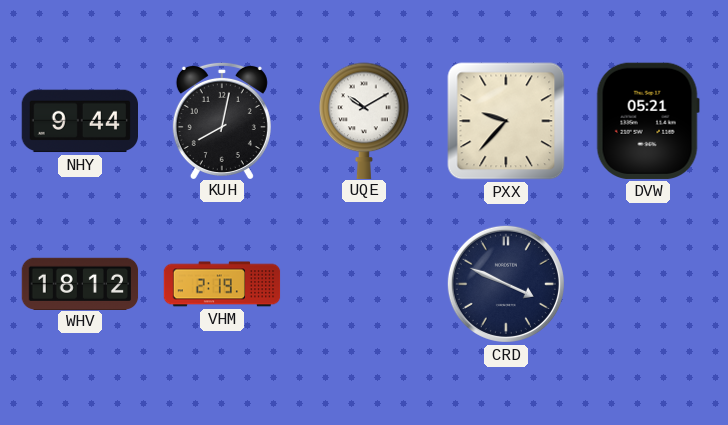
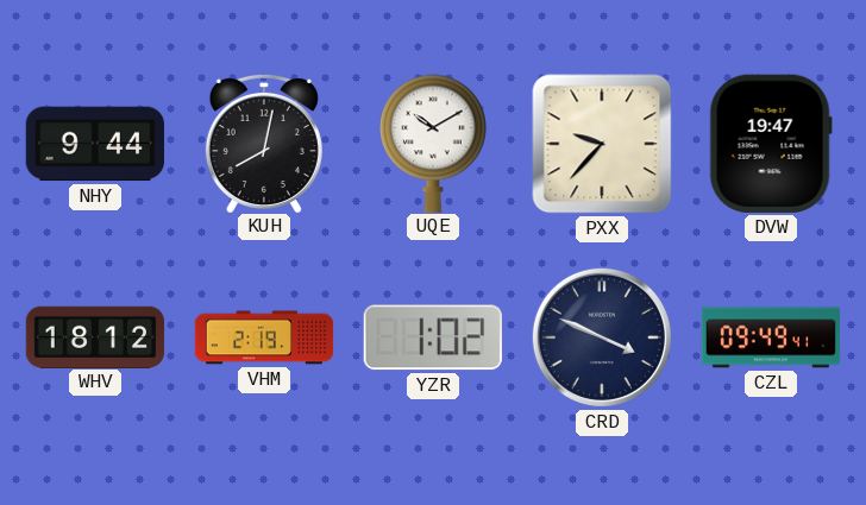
DVW: 05:21 -> 19:47 (771, 144)
YZR: none -> 1:02 (433, 337)
CZL: none -> 09:49 (771, 337)
